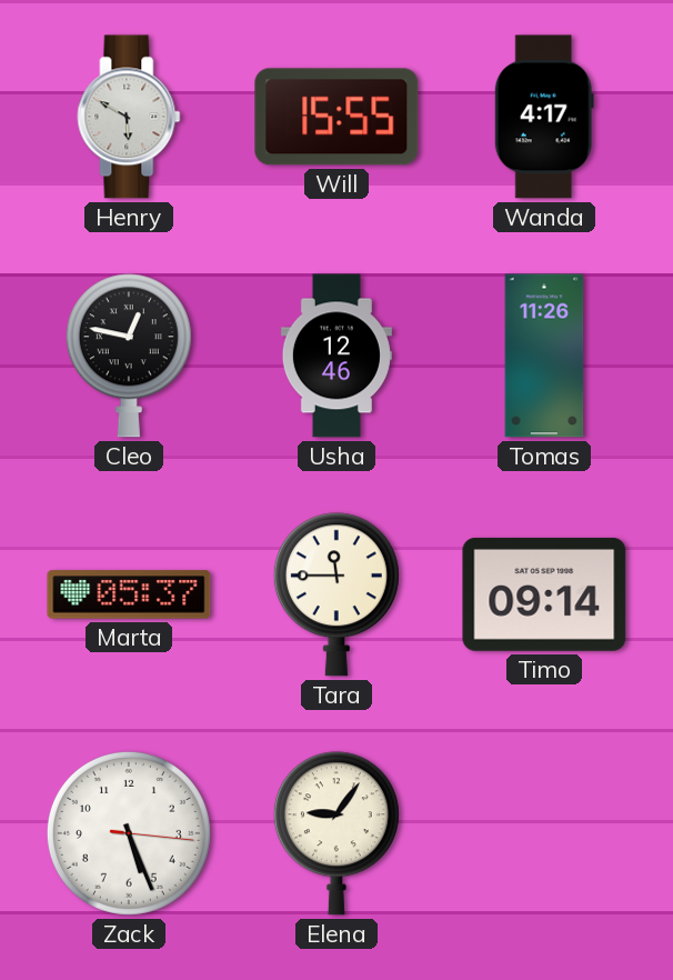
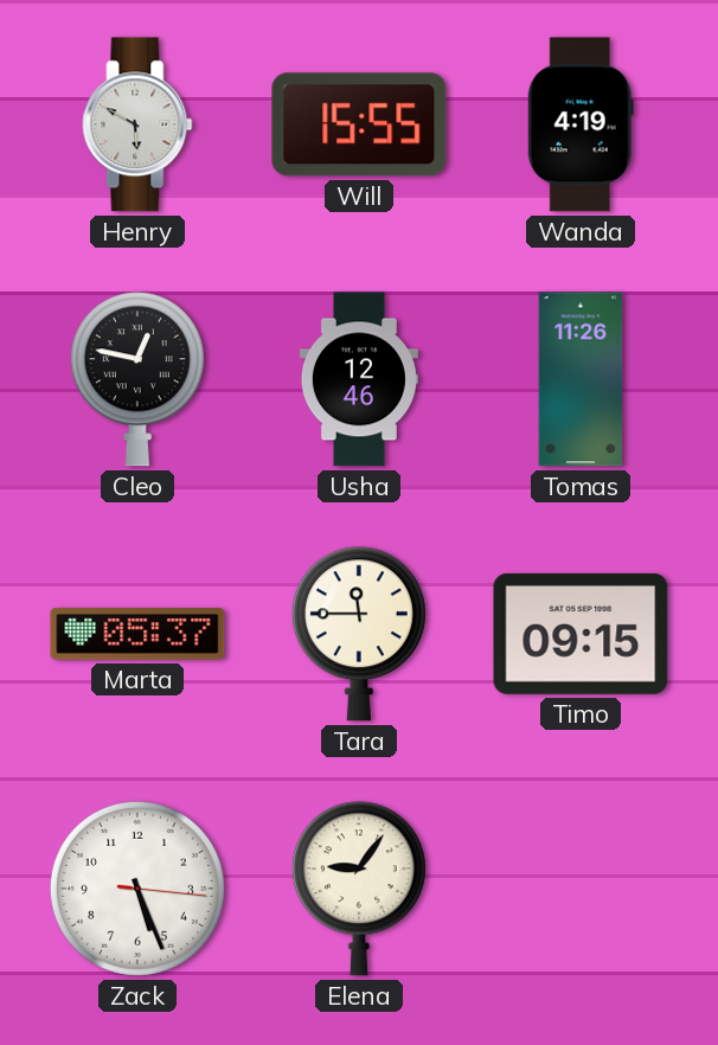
Wanda: 4:17 -> 4:19 (581, 124)
Timo: 09:14 -> 09:15 (581, 634)
